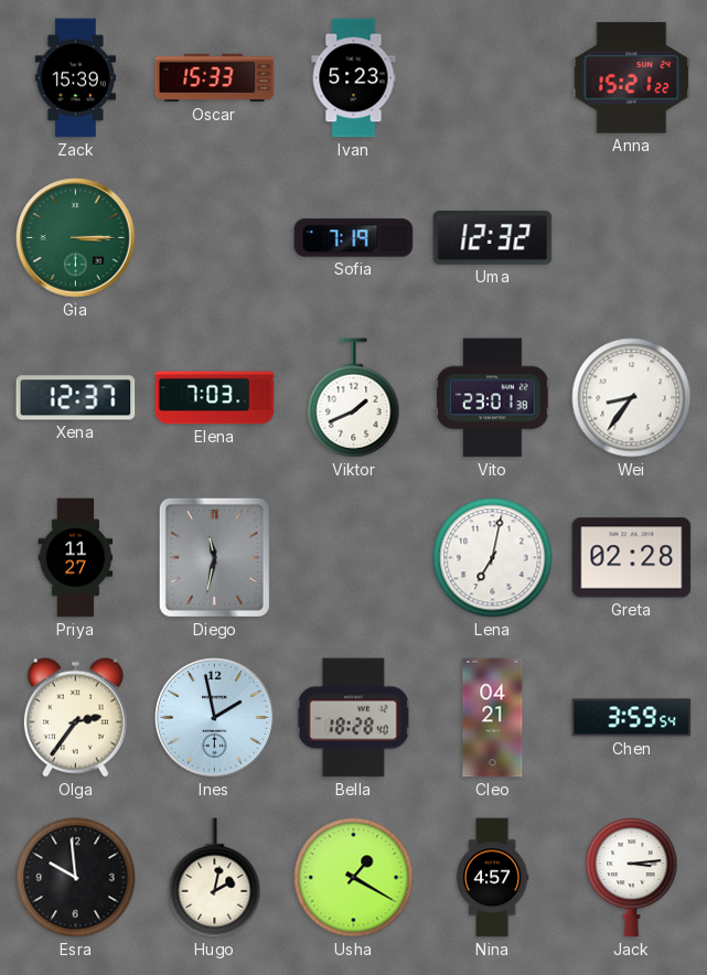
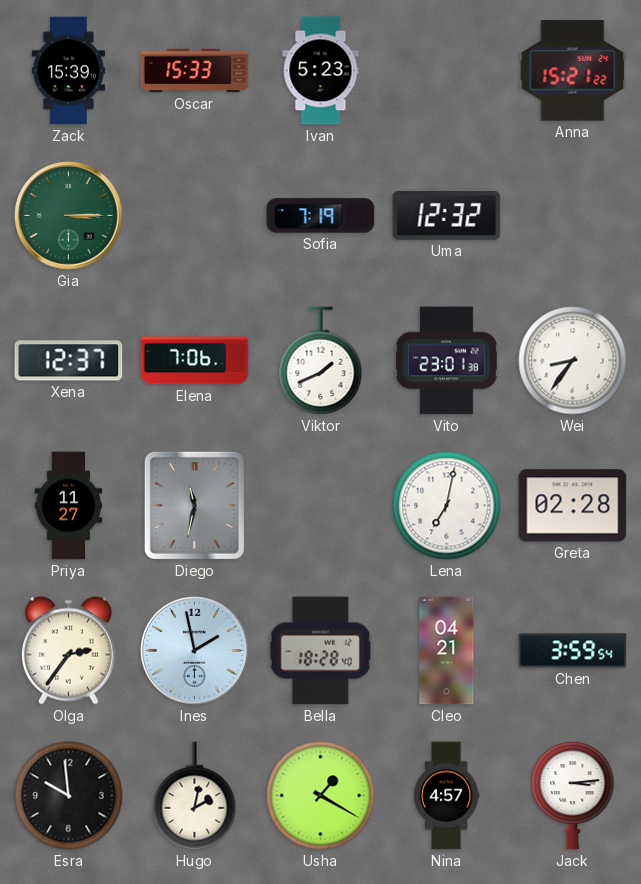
Elena: 7:03 -> 7:06 (195, 361)
